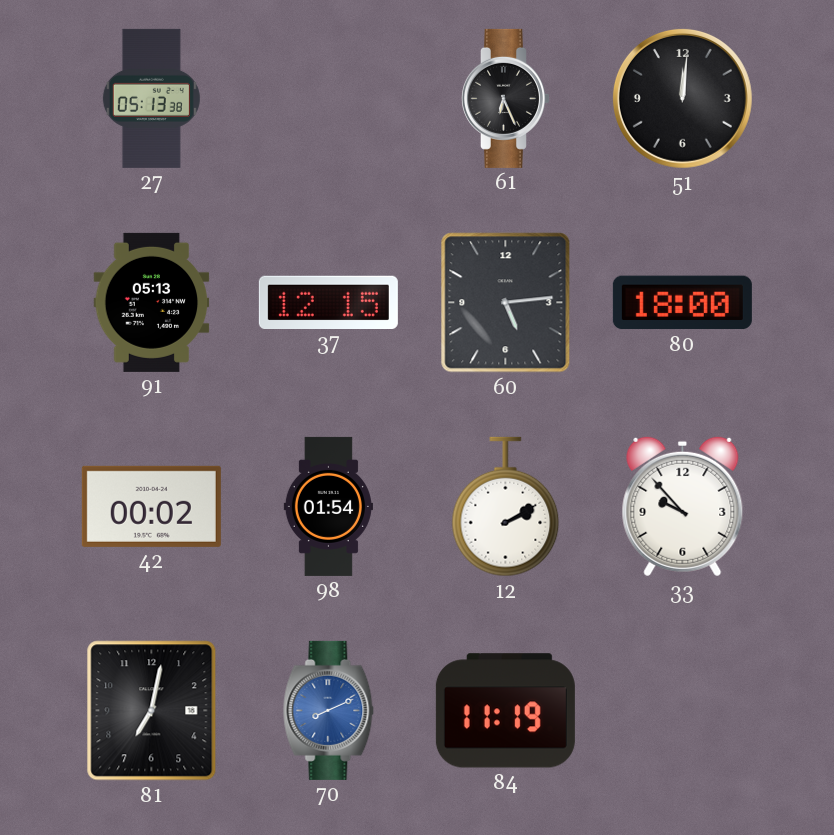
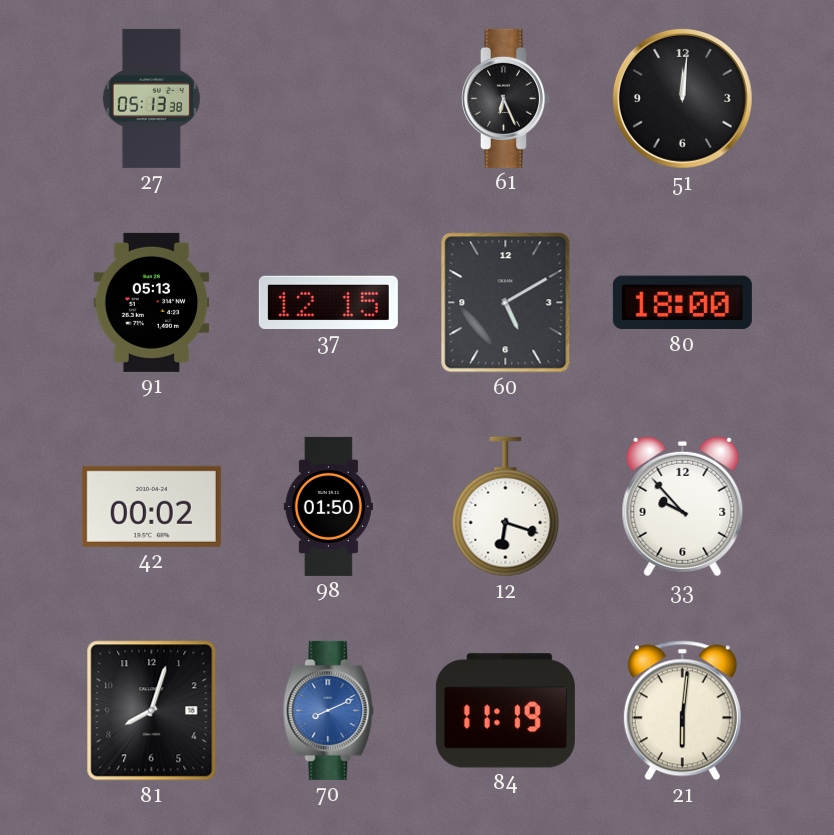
60: 5:14 -> 5:10 (506, 303)
98: 01:54 -> 01:50 (328, 506)
12: 2:10 -> 6:18 (506, 507)
81: 7:02 -> 8:03 (152, 711)
21: none -> 6:01 (682, 711)
